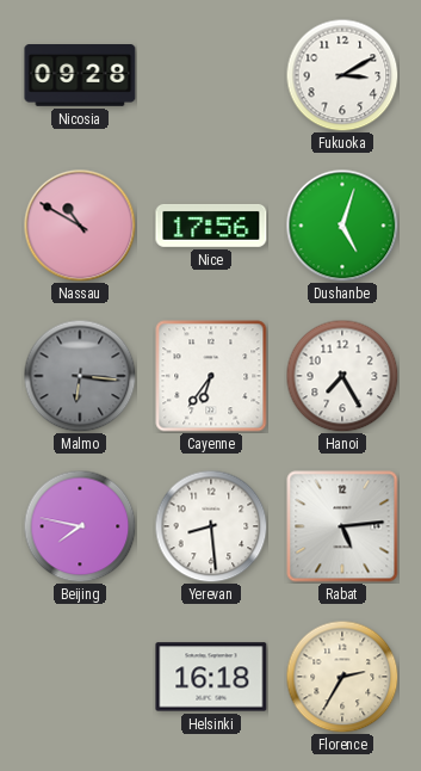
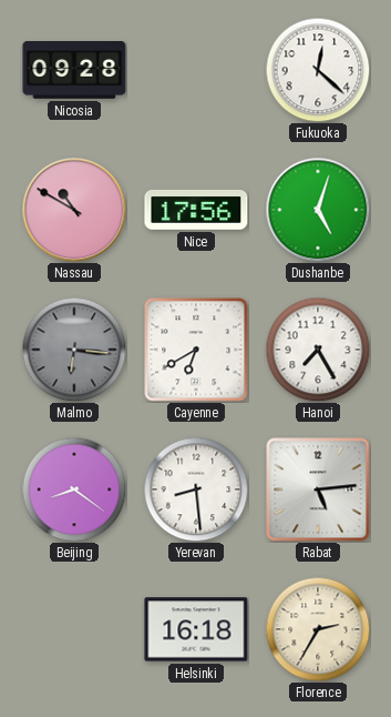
Fukuoka: 3:10 -> 12:22 (318, 70)
Cayenne: 6:36 -> 6:40 (196, 350)
Beijing: 7:47 -> 8:21 (74, 489)
